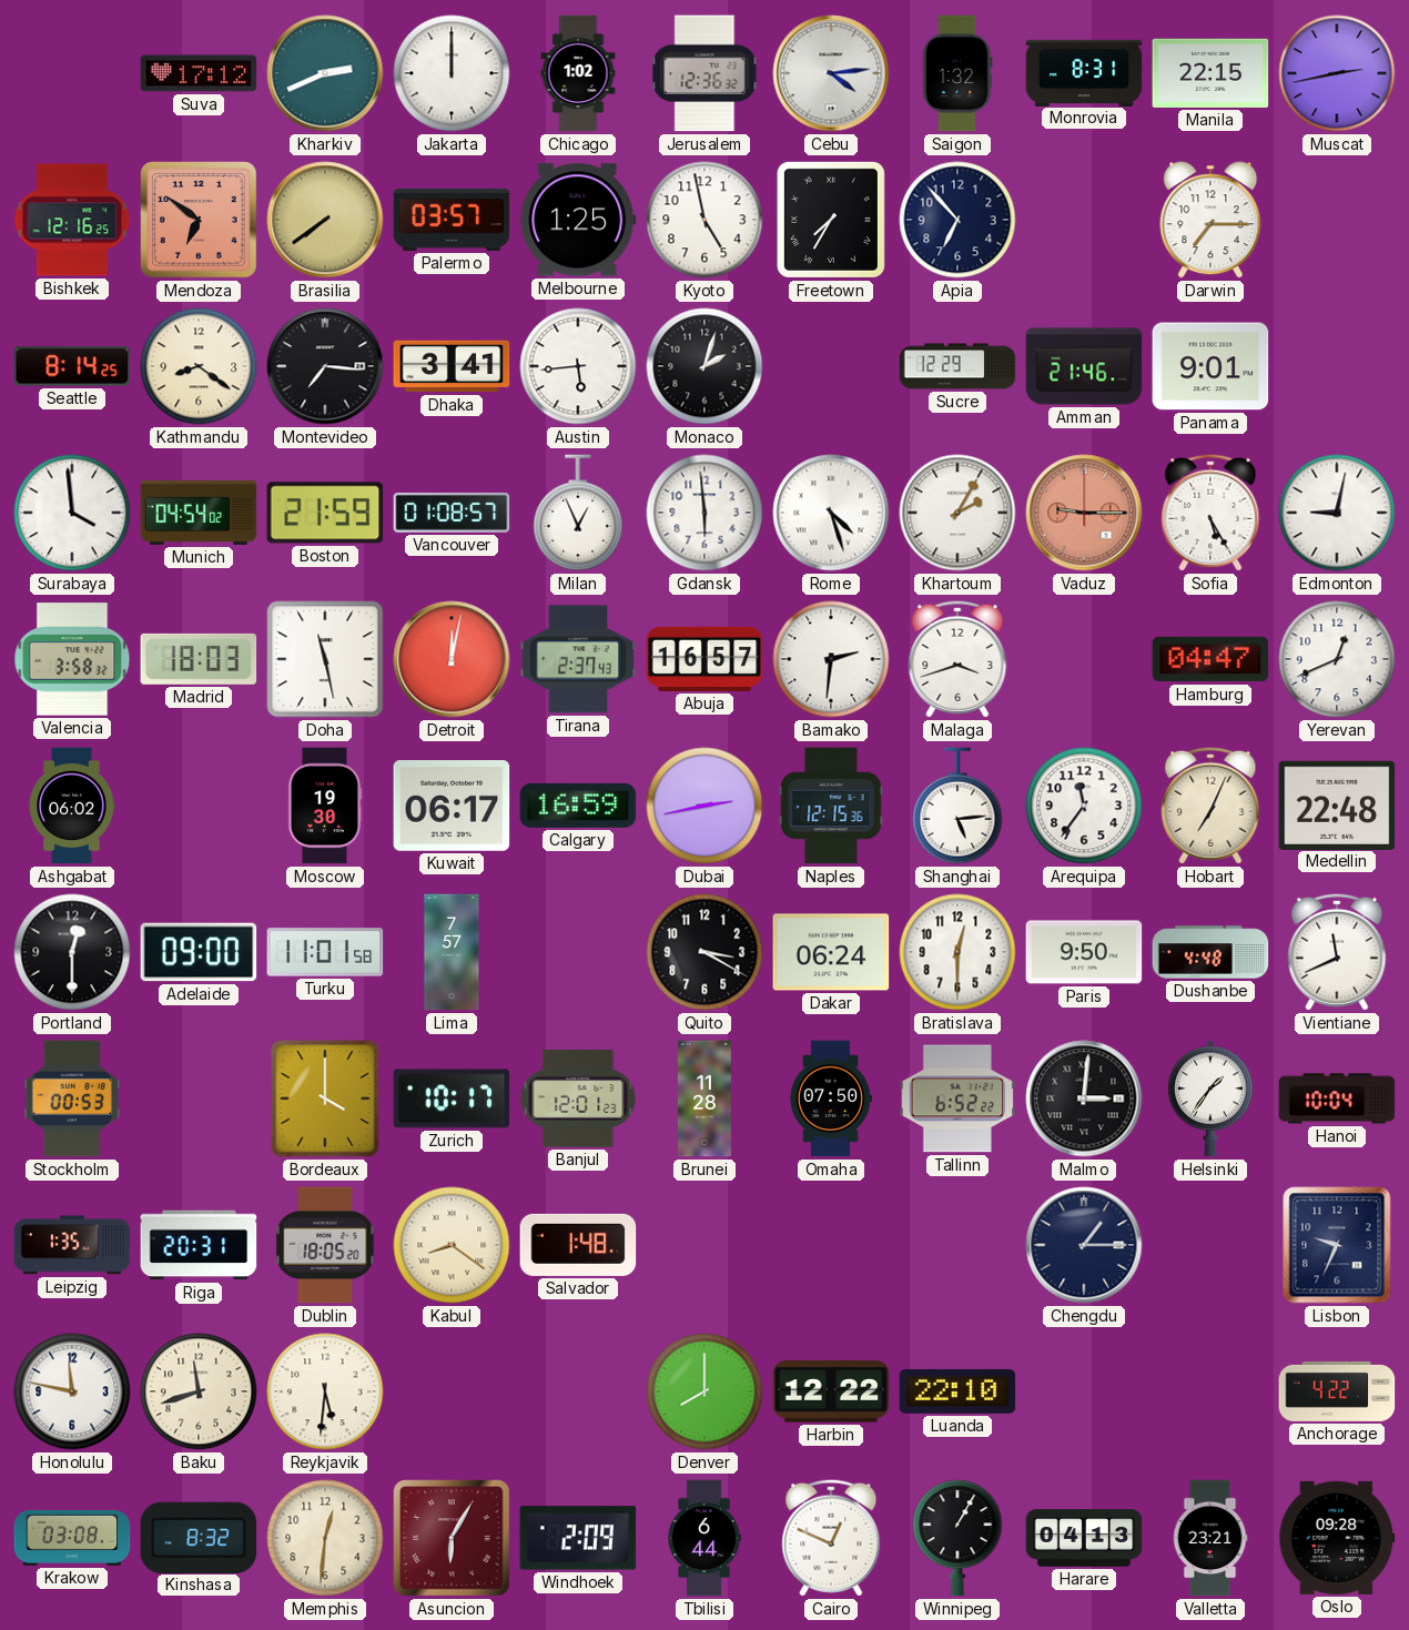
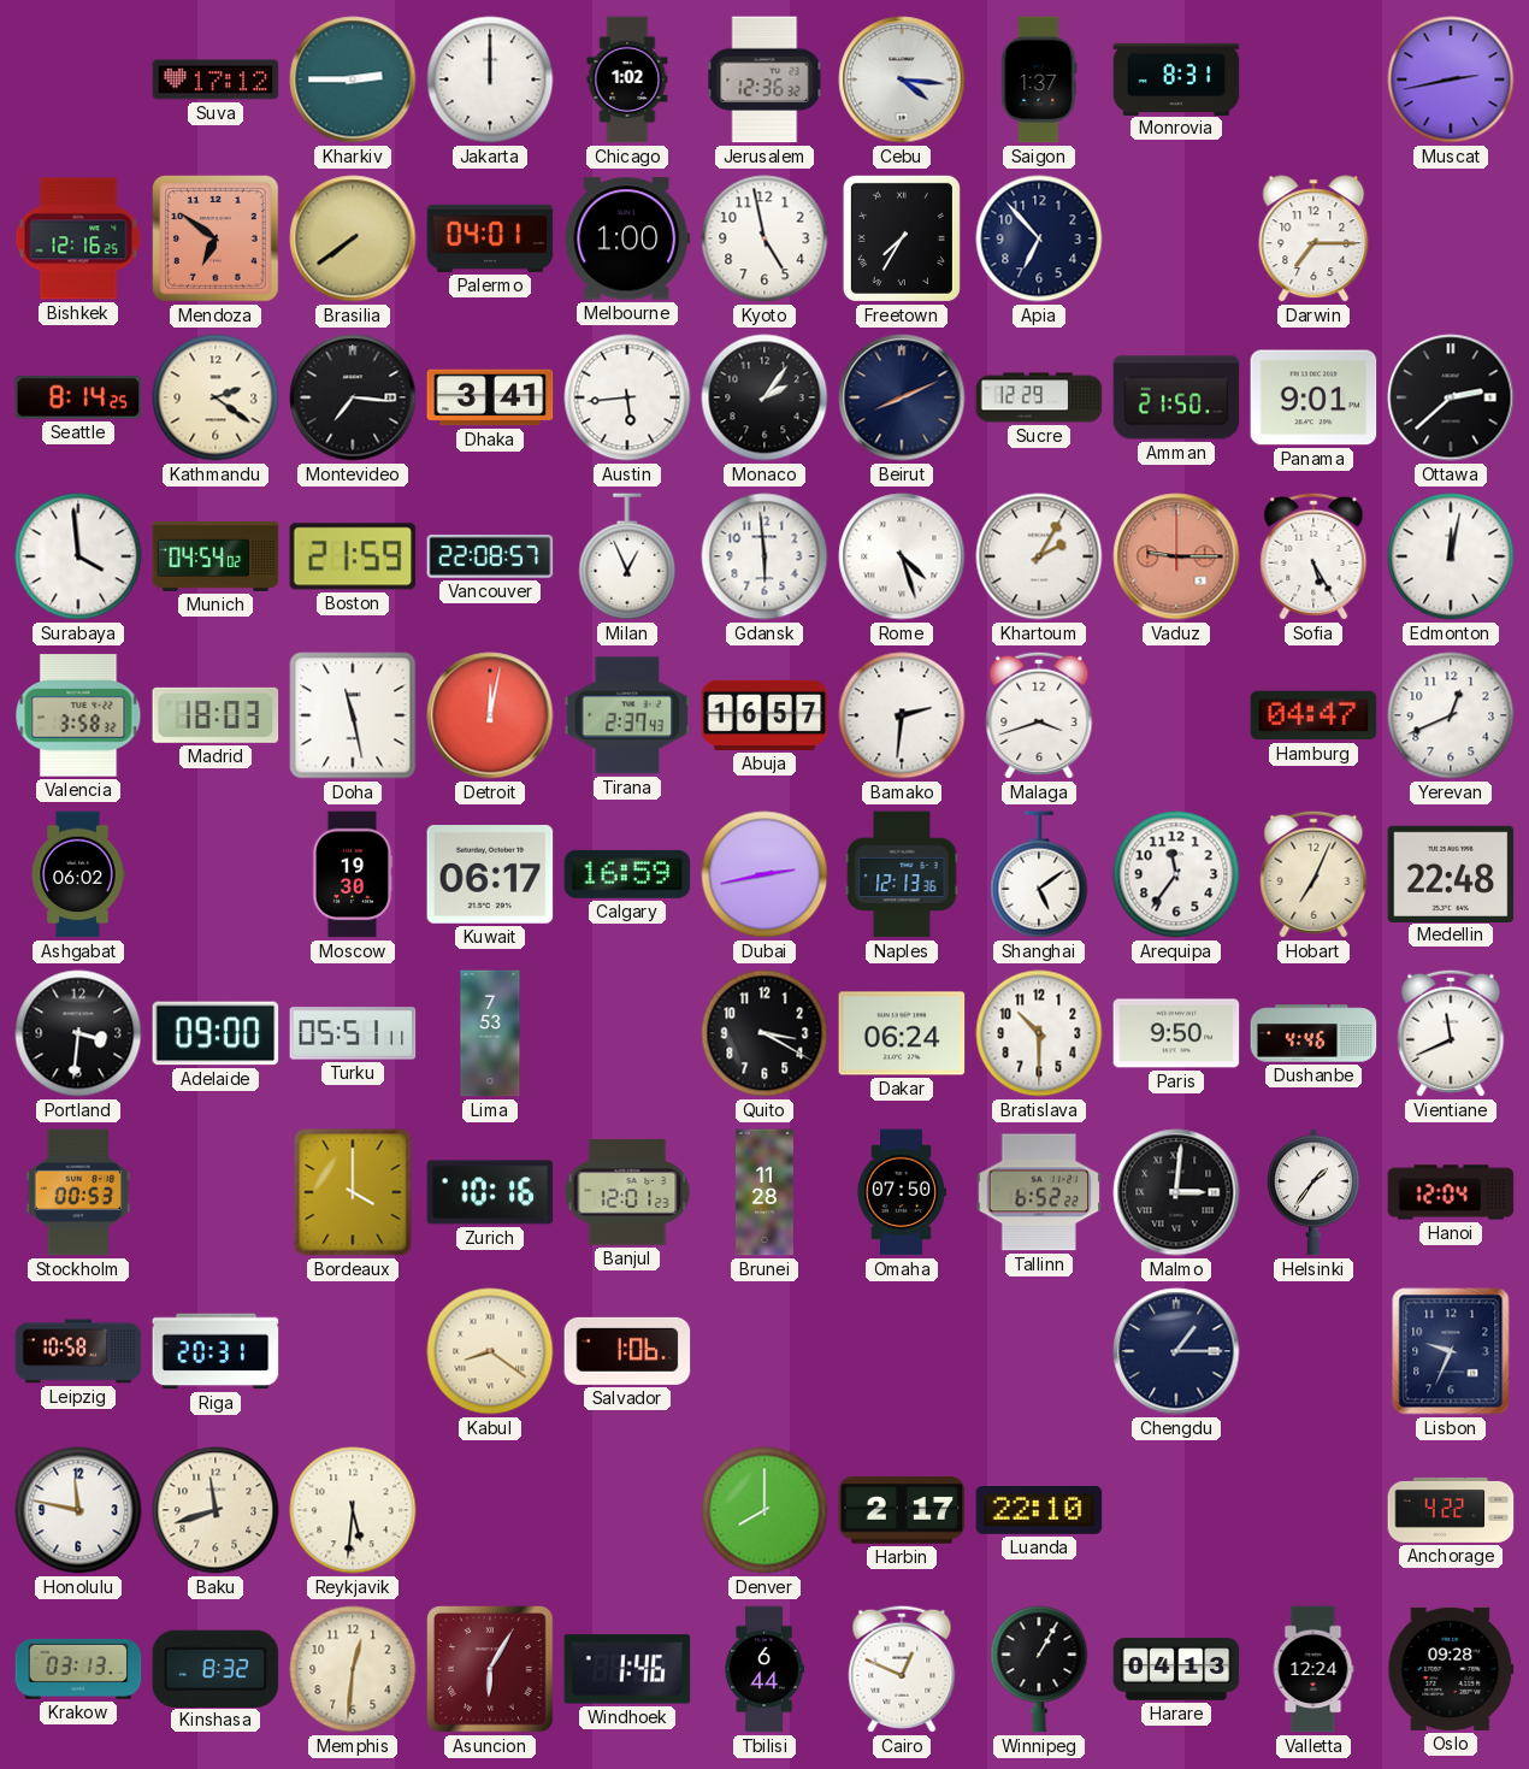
Kharkiv: 2:41 -> 2:45 (353, 79)
Cebu: 4:14 -> 4:16 (902, 79)
Saigon: 1:32 -> 1:37 (1039, 79)
Manila: 22:15 -> none (1210, 73)
Palermo: 03:57 -> 04:01 (490, 238)
Melbourne: 1:25 -> 1:00 (627, 238)
Kathmandu: 8:21 -> 2:21 (216, 397)
Monaco: 2:03 -> 2:06 (764, 397)
Beirut: none -> 8:11 (902, 397)
Amman: 21:46 -> 21:50 (1176, 397)
Ottawa: none -> 2:38 (1451, 397)
Vancouver: 01:08 -> 22:08 (490, 556)
Edmonton: 9:02 -> 12:02 (1451, 556)
Naples: 12:15 -> 12:13 (902, 874)
Shanghai: 5:14 -> 5:09 (1039, 874)
Portland: 12:30 -> 3:31 (78, 1033)
Turku: 11:01 -> 05:51 (353, 1033)
Lima: 7:57 -> 7:53 (490, 1033)
Bratislava: 12:30 -> 10:30 (1039, 1033)
Dushanbe: 4:48 -> 4:46 (1313, 1033)
Zurich: 10:17 -> 10:16 (490, 1192)
Hanoi: 10:04 -> 12:04 (1451, 1192)
Leipzig: 1:35 -> 10:58 (78, 1351)
Dublin: 18:05 -> none (325, 1245)
Salvador: 1:48 -> 1:06 (627, 1351)
Harbin: 12:22 -> 2:17 (902, 1510)
Krakow: 03:08 -> 03:13 (78, 1669)
Windhoek: 2:09 -> 1:46 (627, 1669)
Valletta: 23:21 -> 12:24 (1313, 1669)
